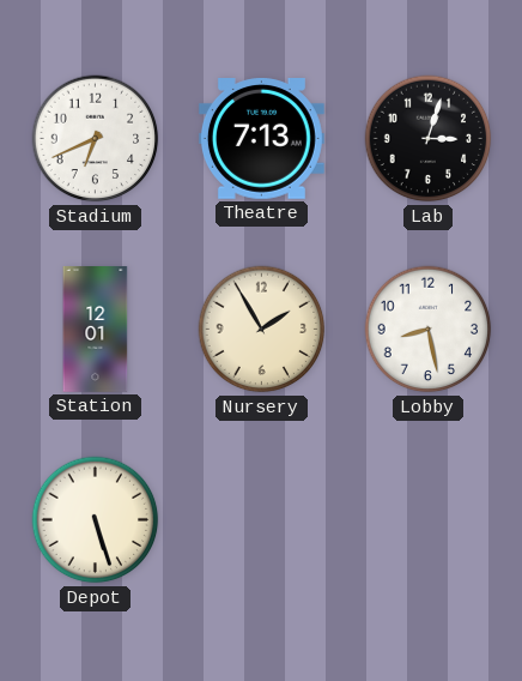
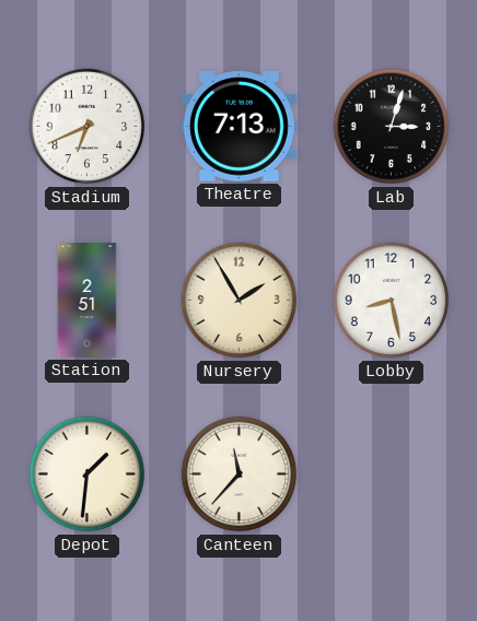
Station: 12:01 -> 2:51 (88, 301)
Depot: 5:27 -> 1:31 (88, 474)
Canteen: none -> 11:37 (240, 474)
